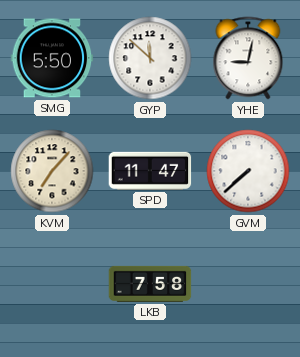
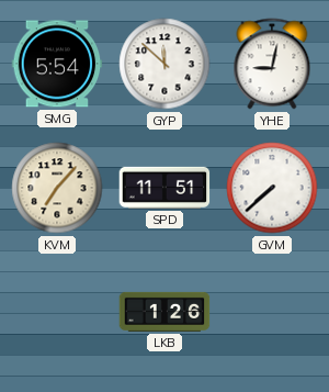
SMG: 5:50 -> 5:54 (57, 64)
SPD: 11:47 -> 11:51 (164, 188)
LKB: 7:58 -> 1:26 (164, 312)
